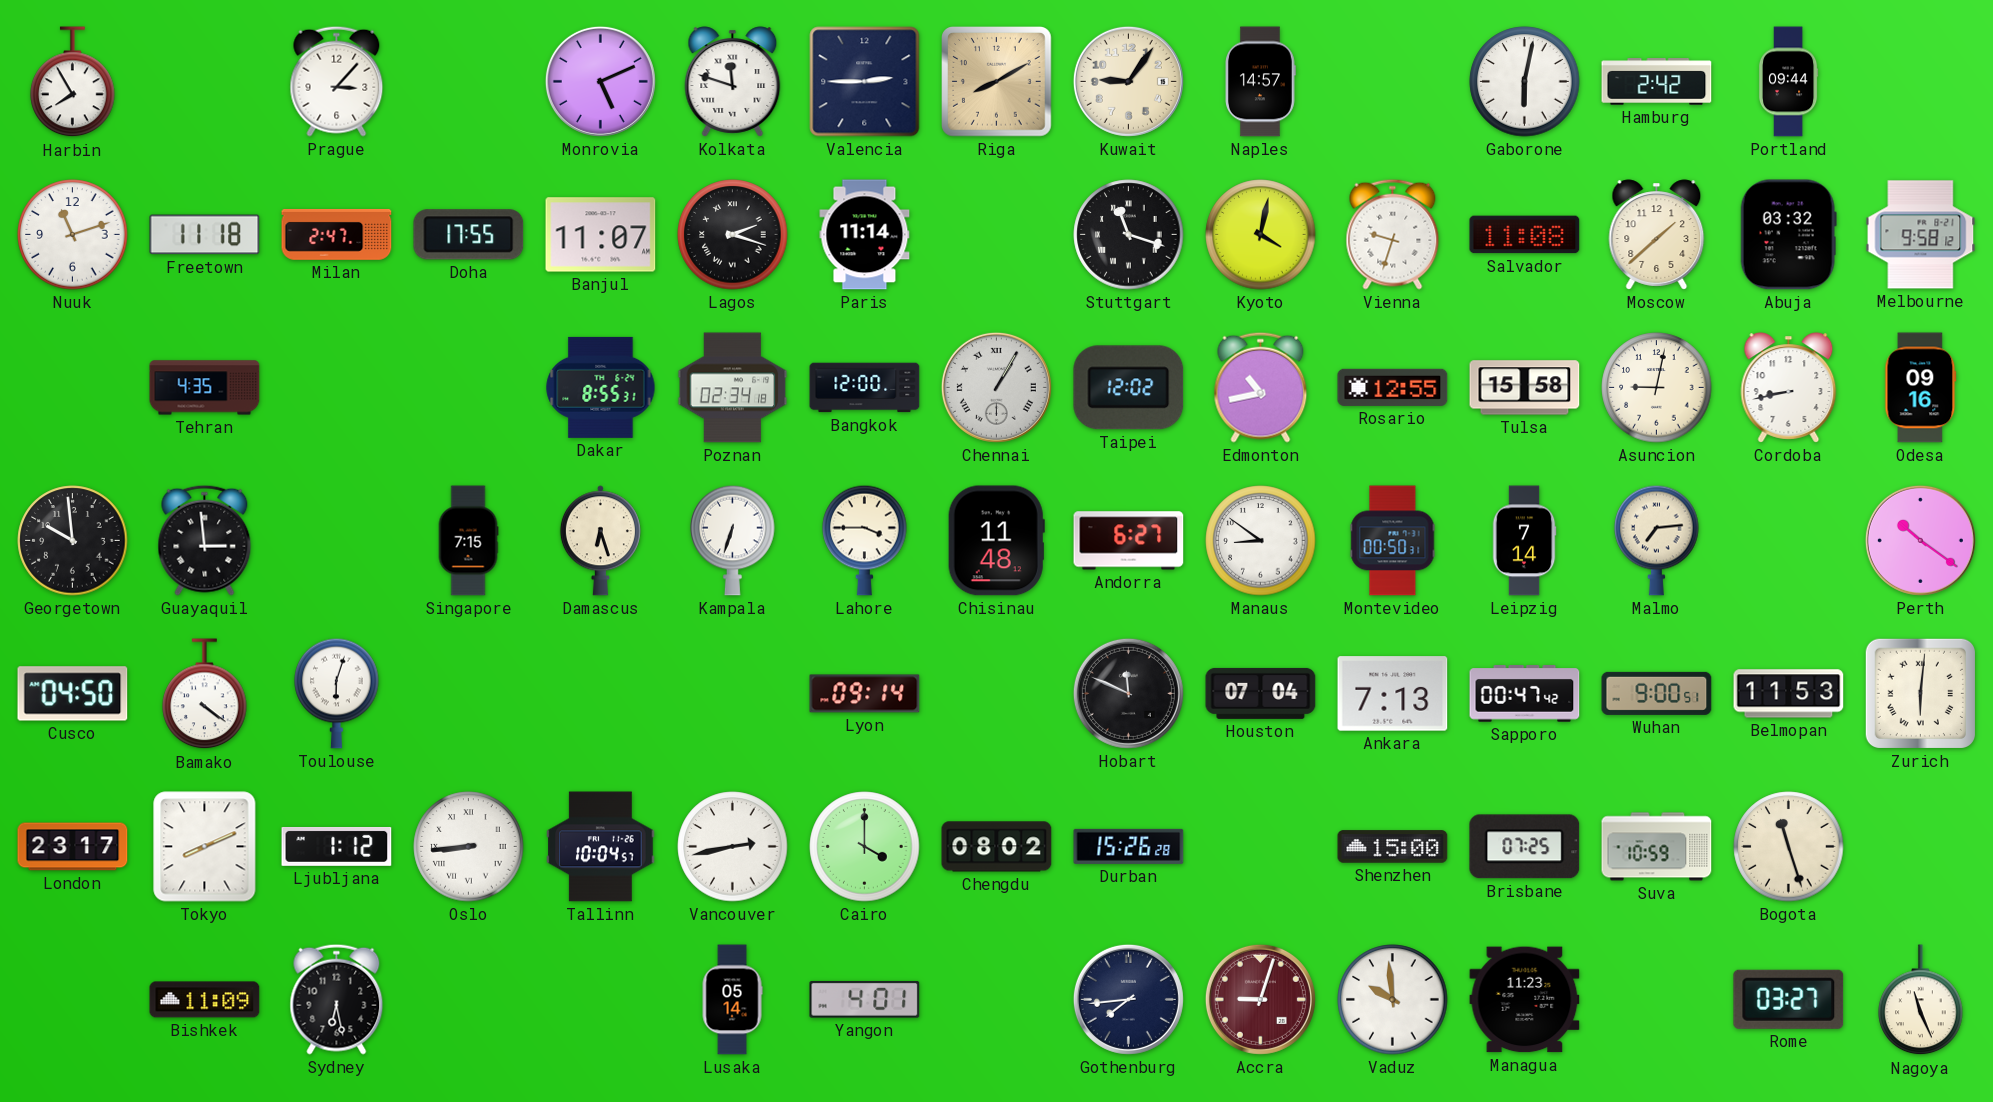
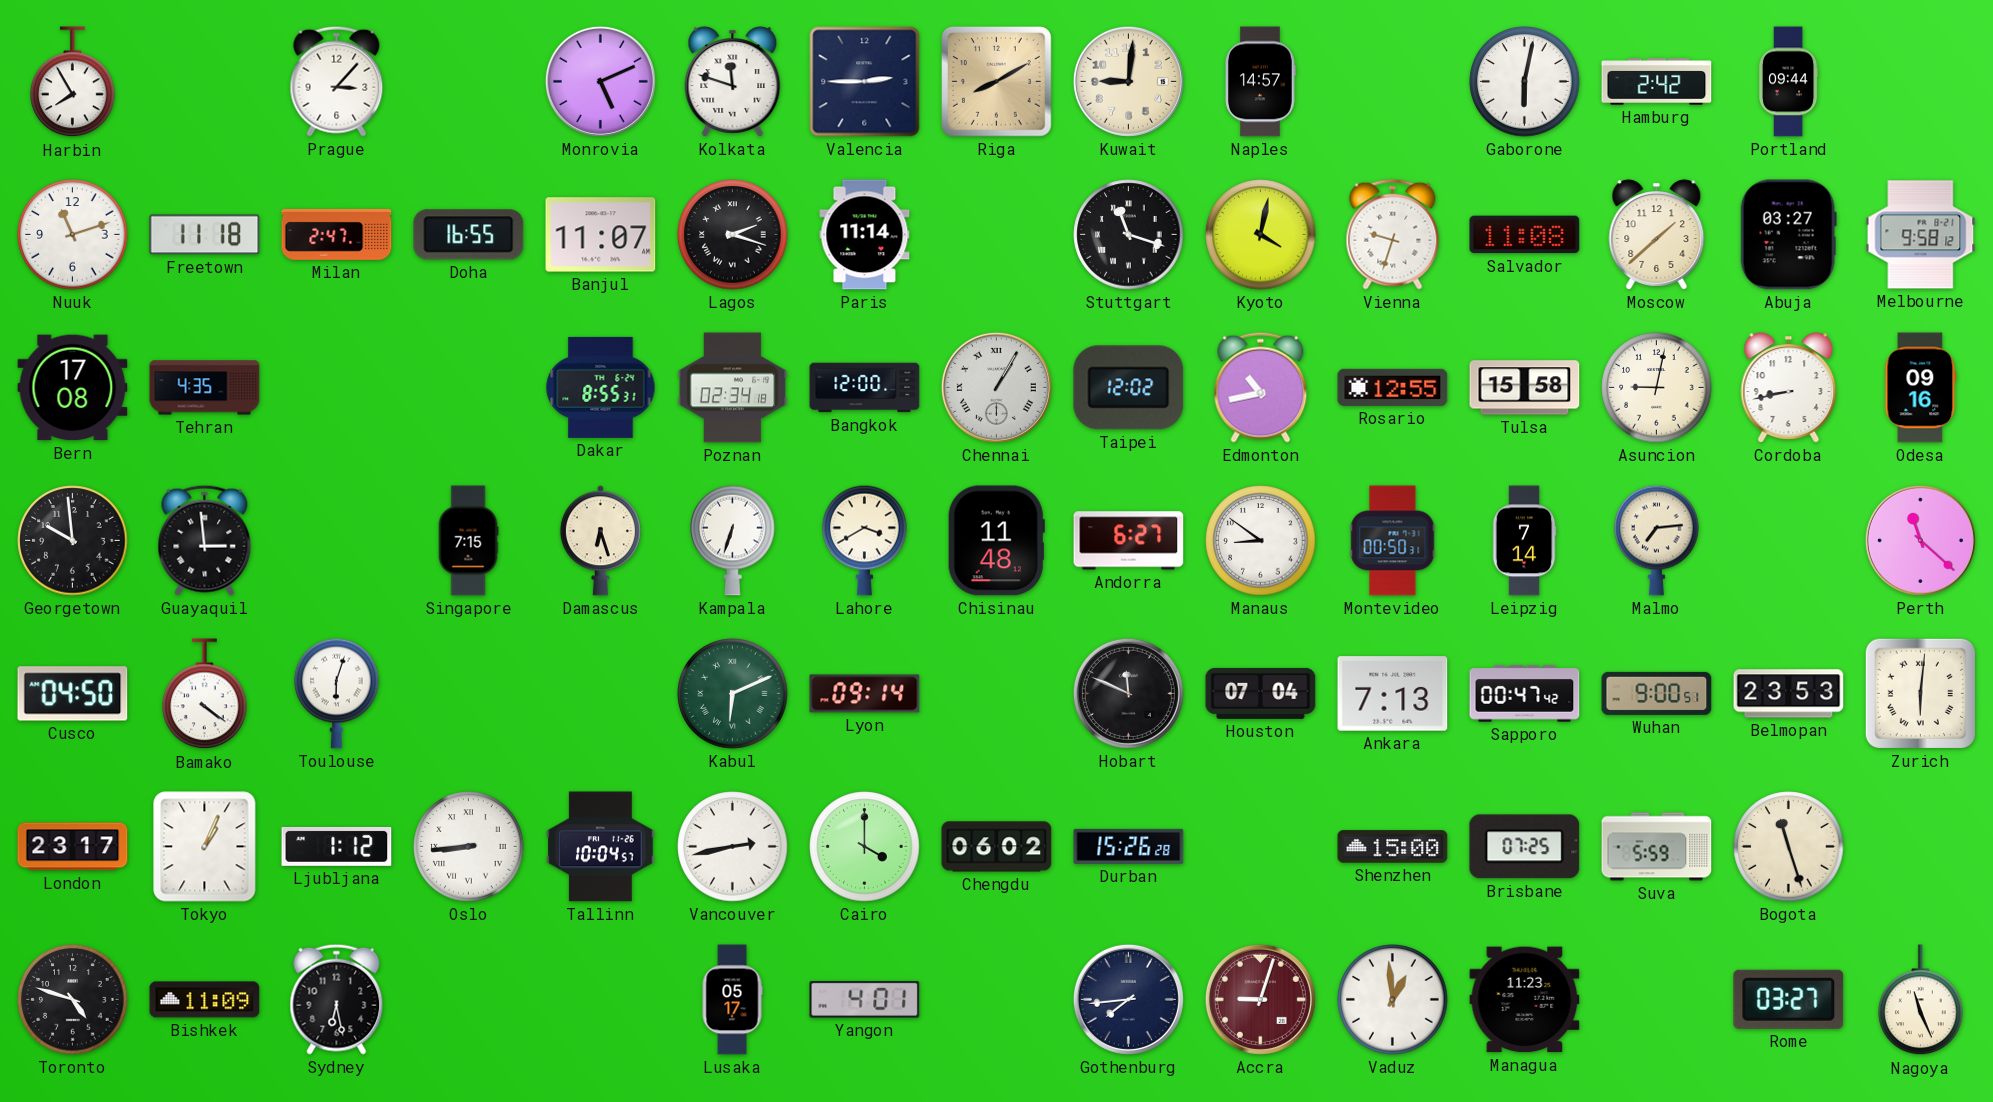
Kuwait: 9:06 -> 9:01 (1128, 81)
Doha: 17:55 -> 16:55 (469, 235)
Abuja: 03:32 -> 03:27 (1788, 235)
Bern: none -> 17:08 (73, 388)
Lahore: 3:45 -> 3:40 (865, 540)
Perth: 10:21 -> 11:22 (1920, 540)
Kabul: none -> 6:11 (733, 694)
Belmopan: 11:53 -> 23:53 (1789, 694)
Tokyo: 8:11 -> 1:04 (205, 847)
Chengdu: 08:02 -> 06:02 (997, 847)
Suva: 10:59 -> 5:59 (1657, 847)
Toronto: none -> 4:48 (73, 1000)
Lusaka: 05:14 -> 05:17 (732, 1000)
Vaduz: 9:59 -> 12:59 (1393, 1000)
